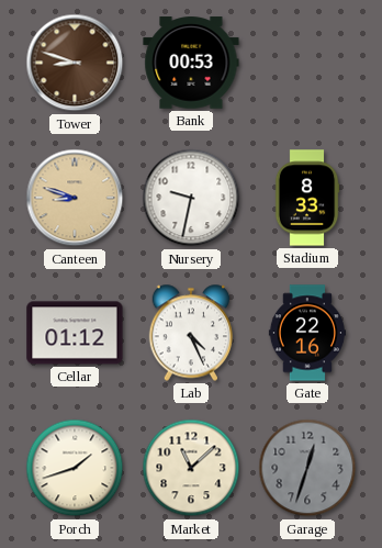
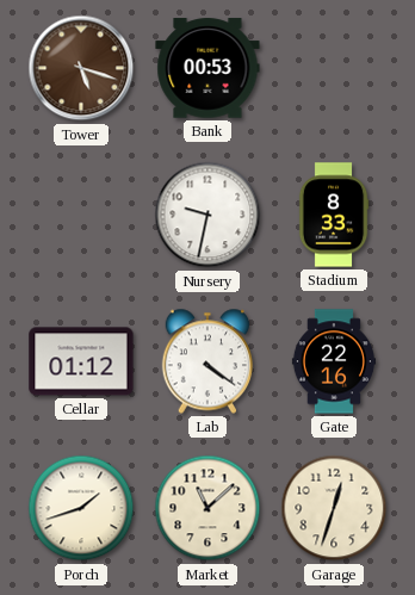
Tower: 8:48 -> 5:18 (81, 68)
Canteen: 8:48 -> none (75, 198)
Lab: 4:26 -> 4:21 (207, 361)
Garage dial: grey -> cream (334, 508)
